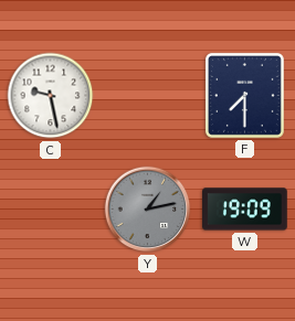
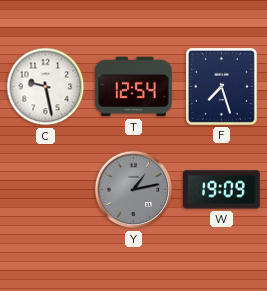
T: none -> 12:54 (134, 87)
F: 7:30 -> 7:27 (221, 86)
